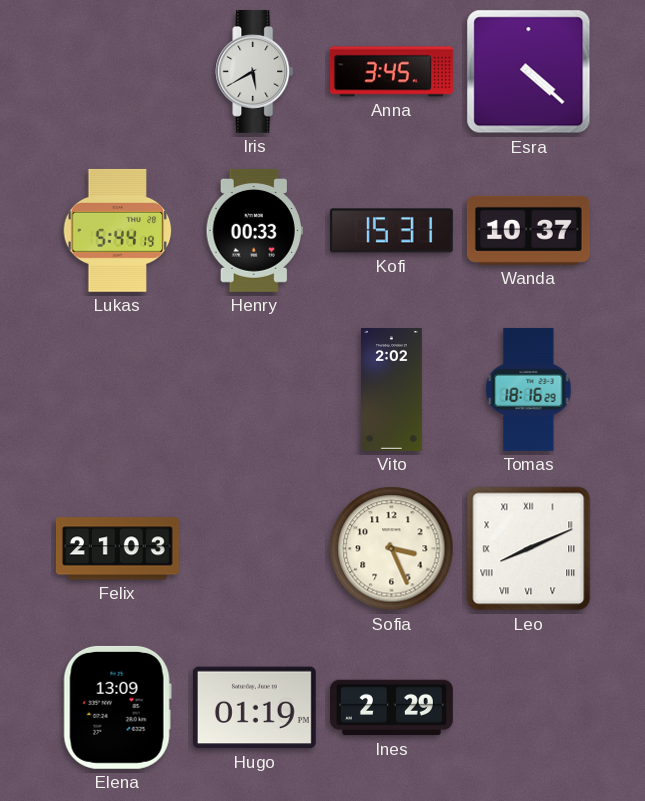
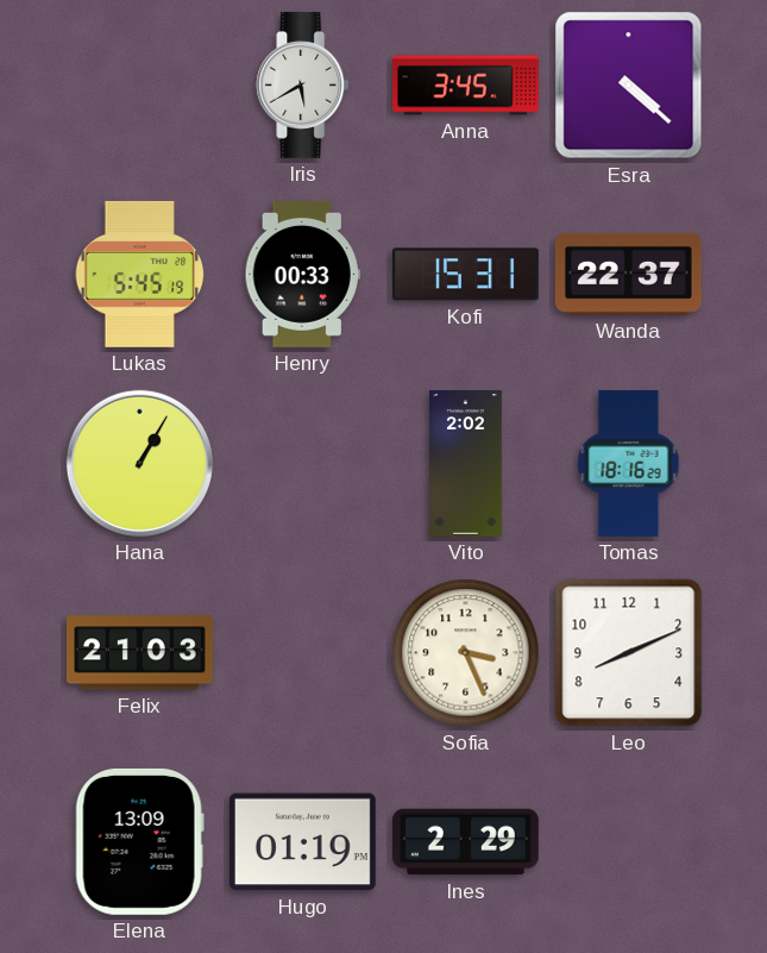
Lukas: 5:44 -> 5:45 (140, 274)
Wanda: 10:37 -> 22:37 (628, 274)
Hana: none -> 1:05 (139, 463)
Leo numerals: Roman -> Arabic (629, 653)
